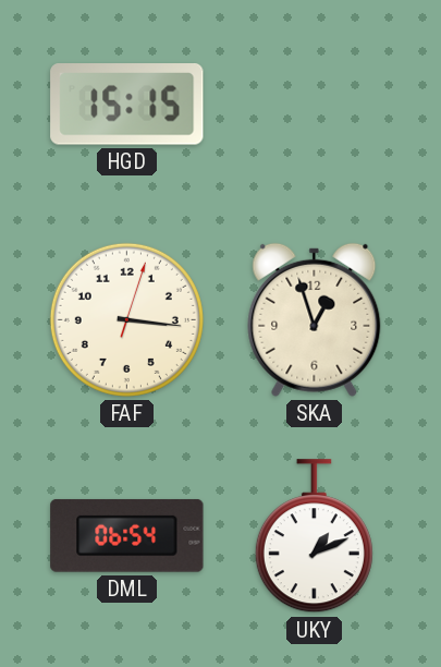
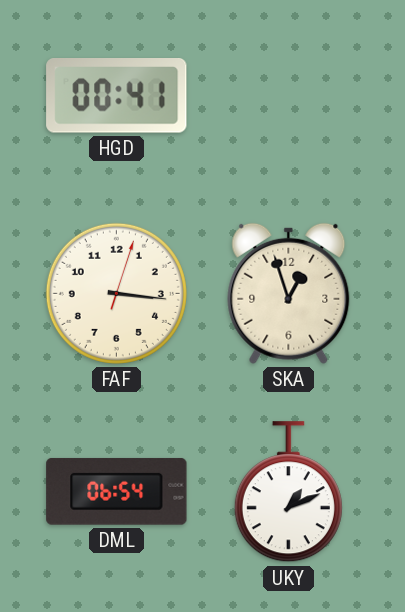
HGD: 15:15 -> 00:41 (117, 96)
